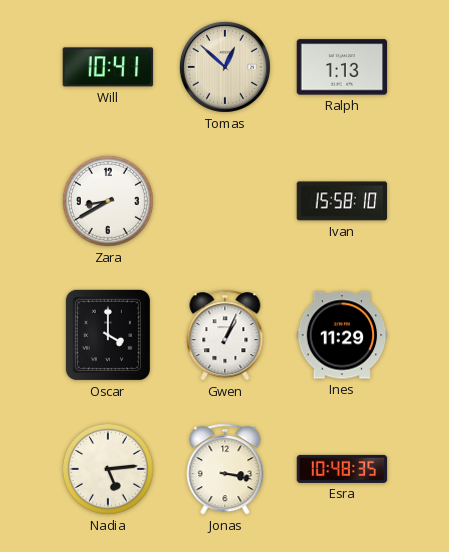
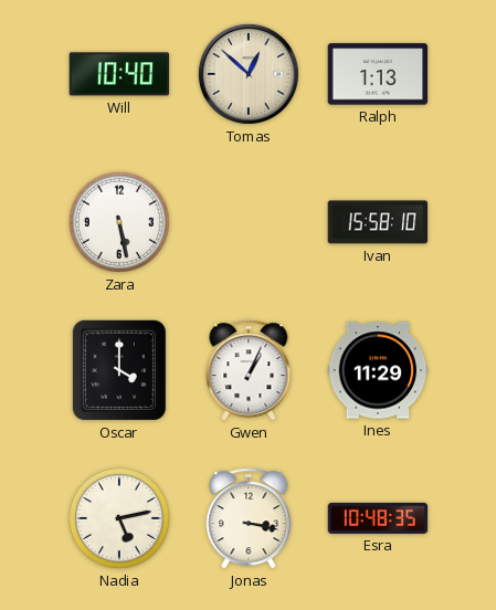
Will: 10:41 -> 10:40 (119, 74)
Zara: 8:40 -> 5:28 (119, 222)
Nadia: 5:14 -> 5:13 (119, 518)
